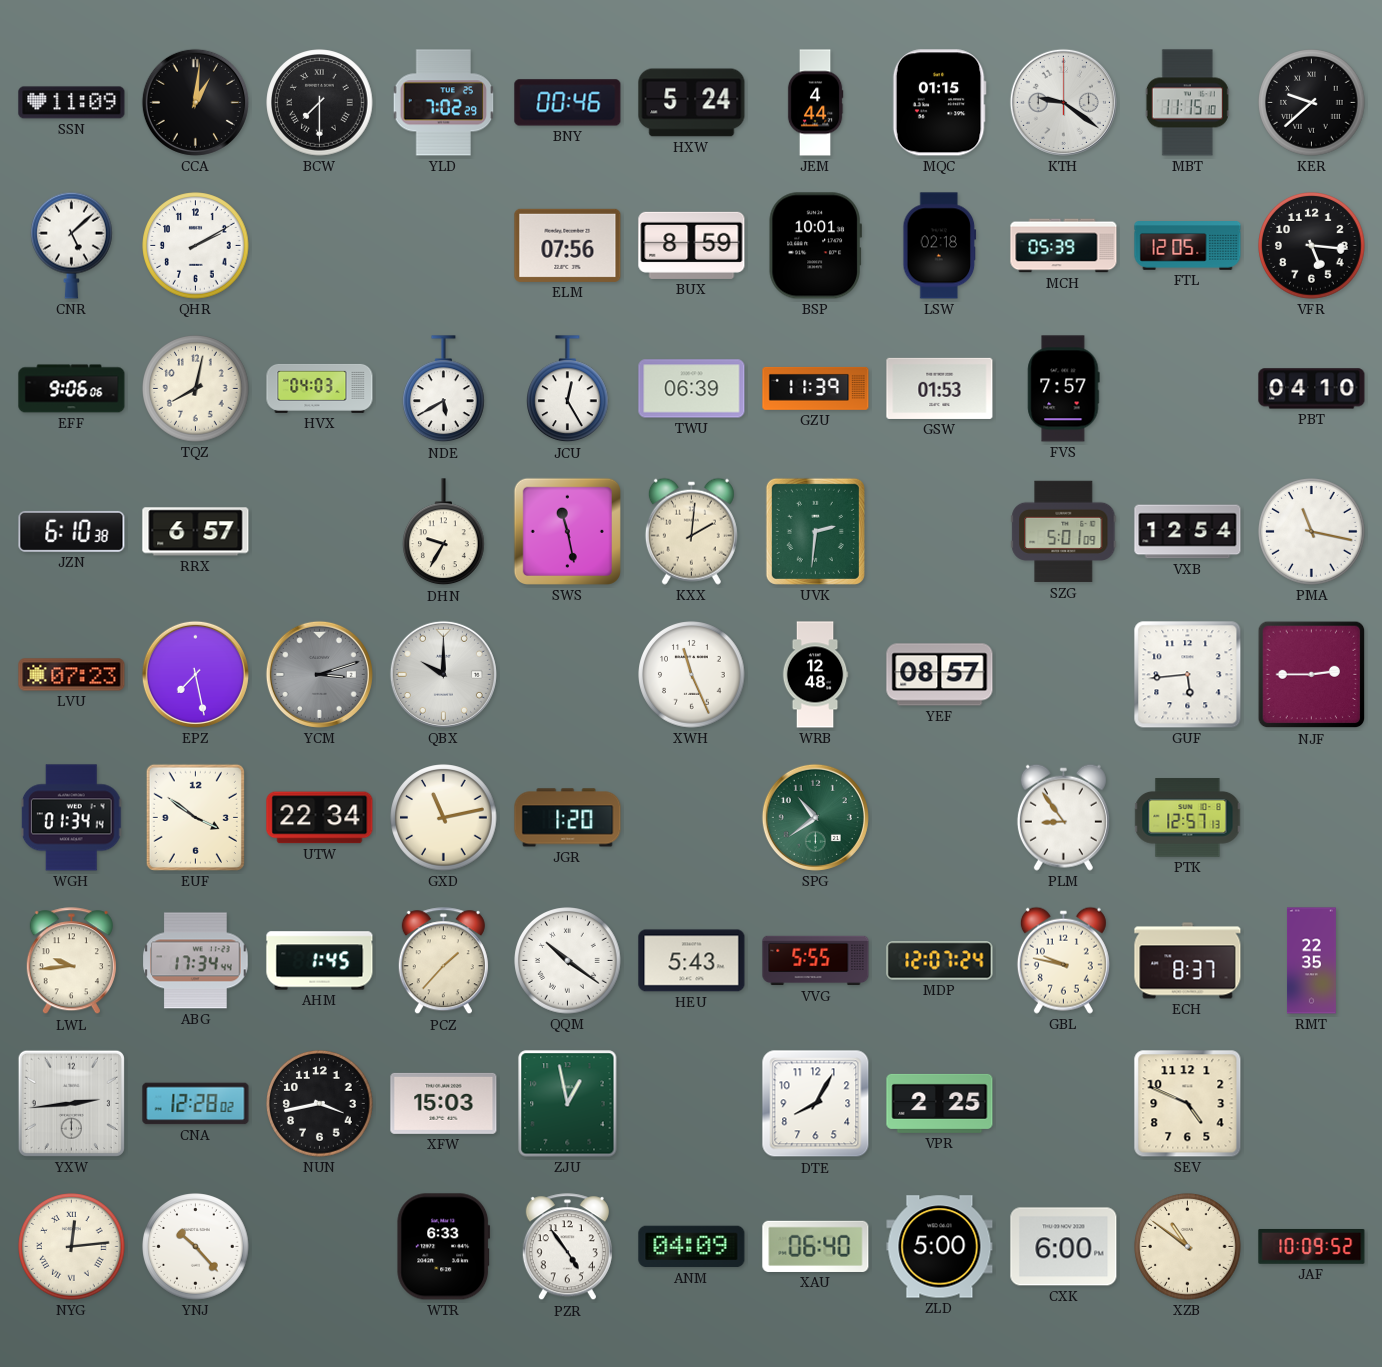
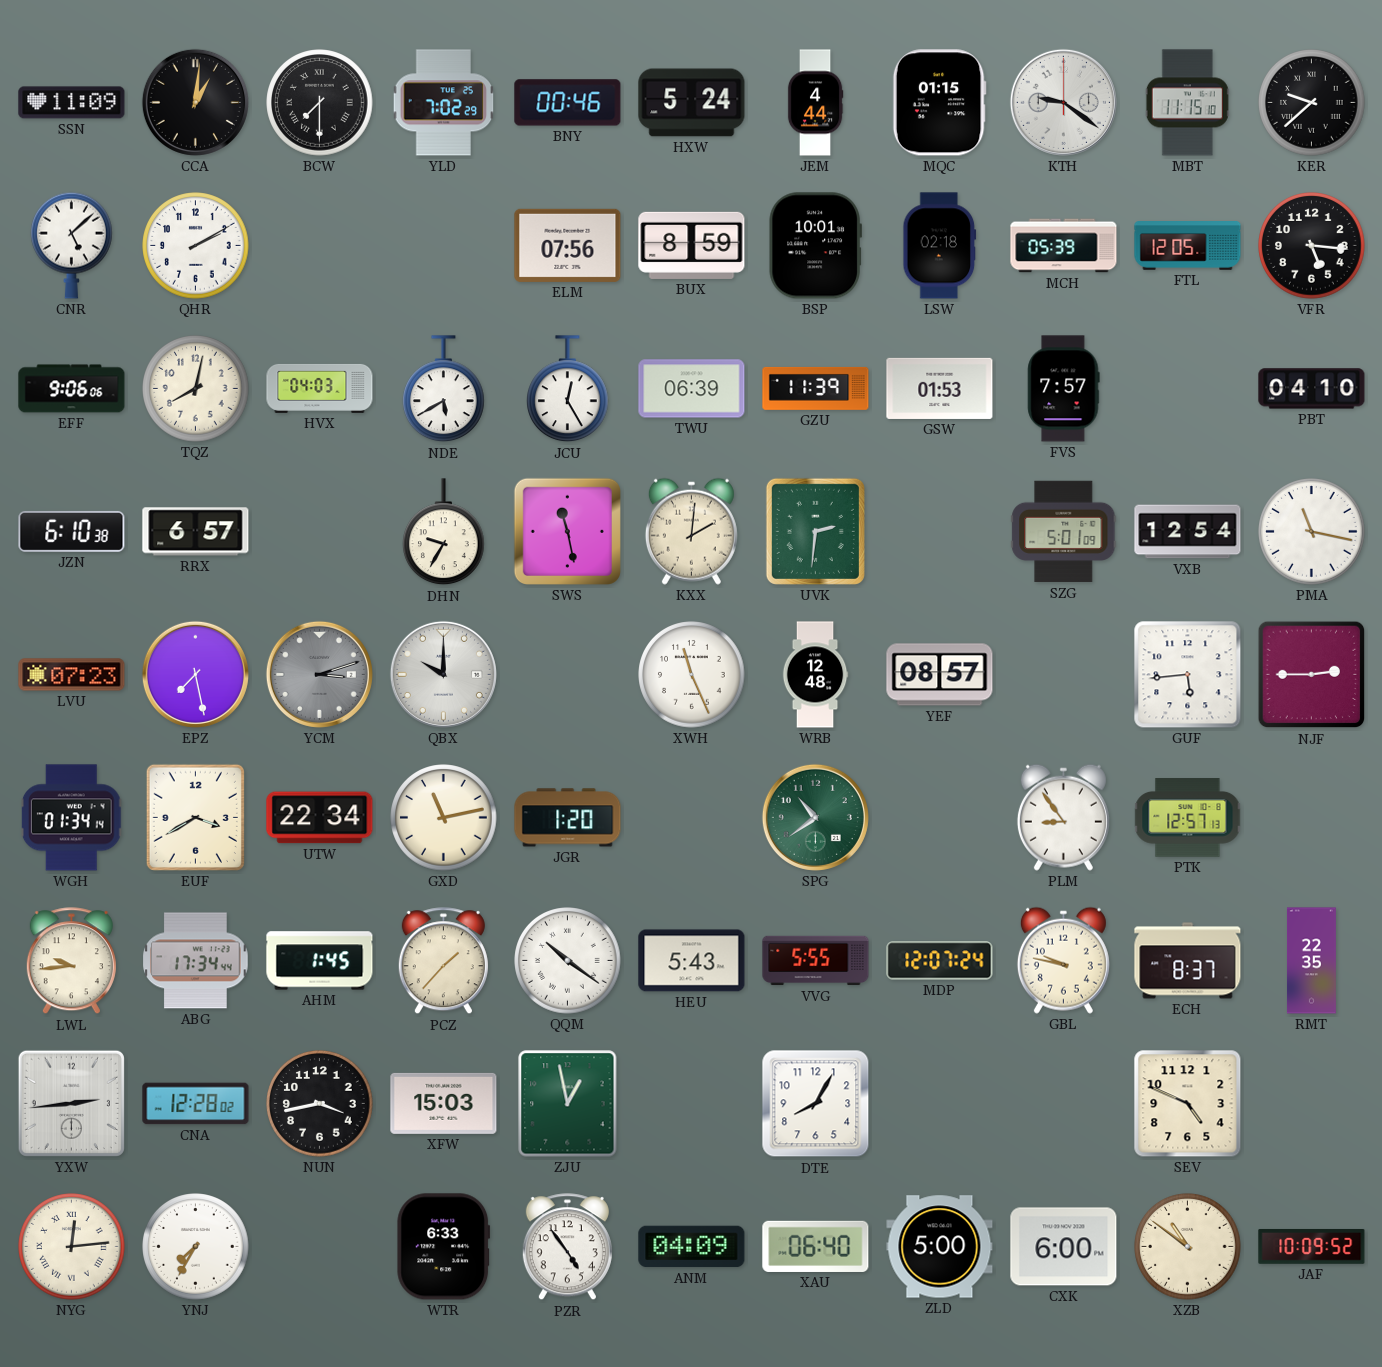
EUF: 3:51 -> 3:40 (195, 817)
VPR: 2:25 -> none (940, 1103)
YNJ: 10:23 -> 7:35 (196, 1247)
